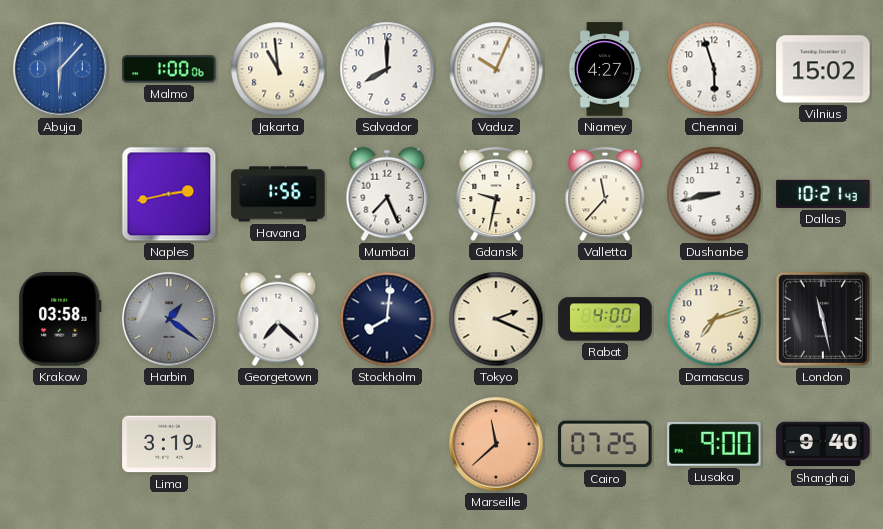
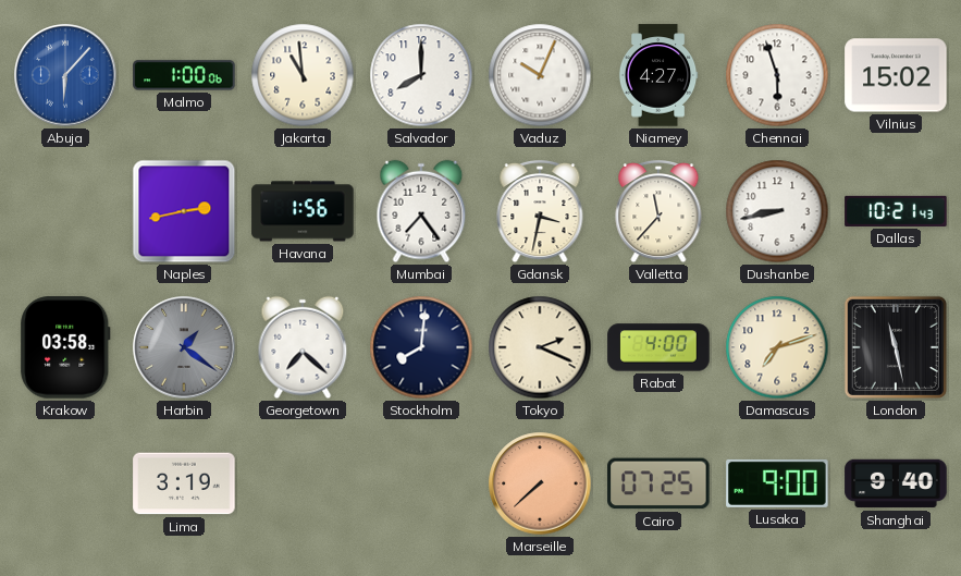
Mumbai: 7:26 -> 7:24 (421, 211)
Gdansk: 9:32 -> 3:32 (540, 211)
Marseille: 11:38 -> 7:38 (540, 483)
